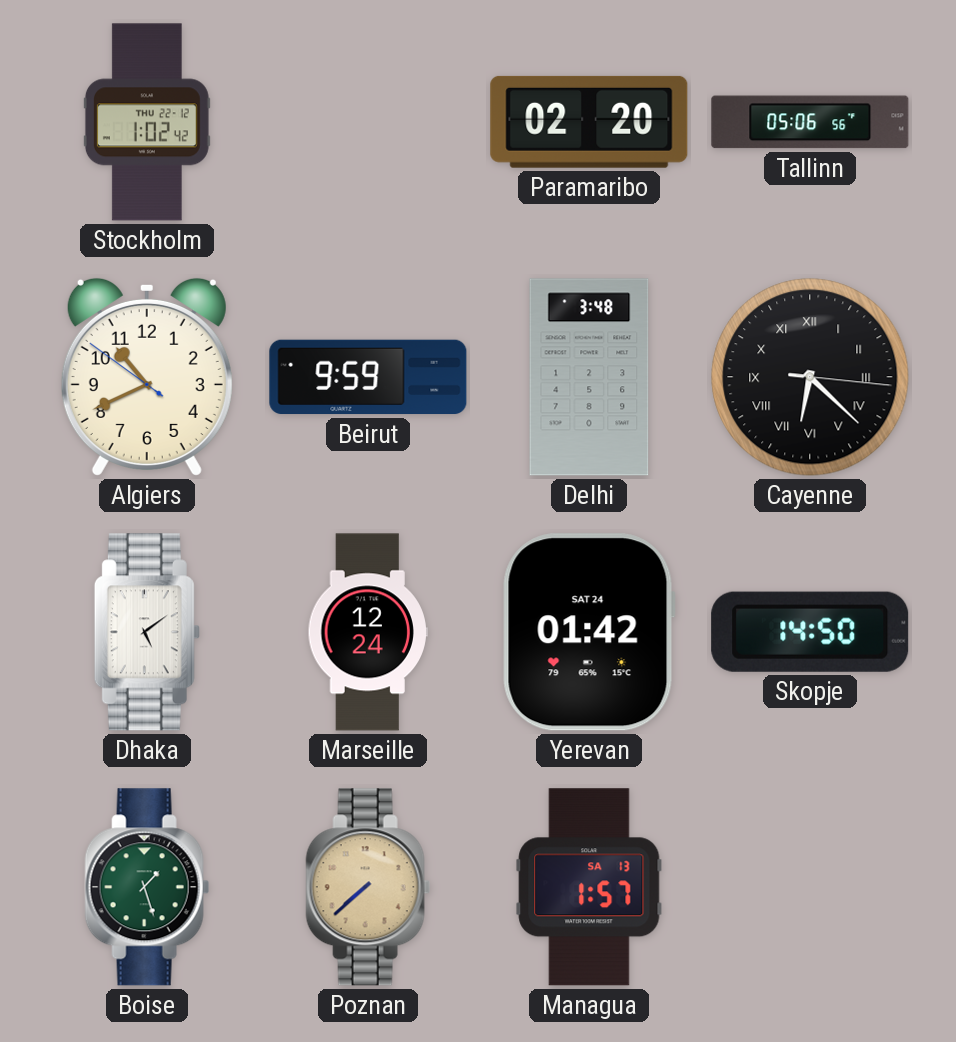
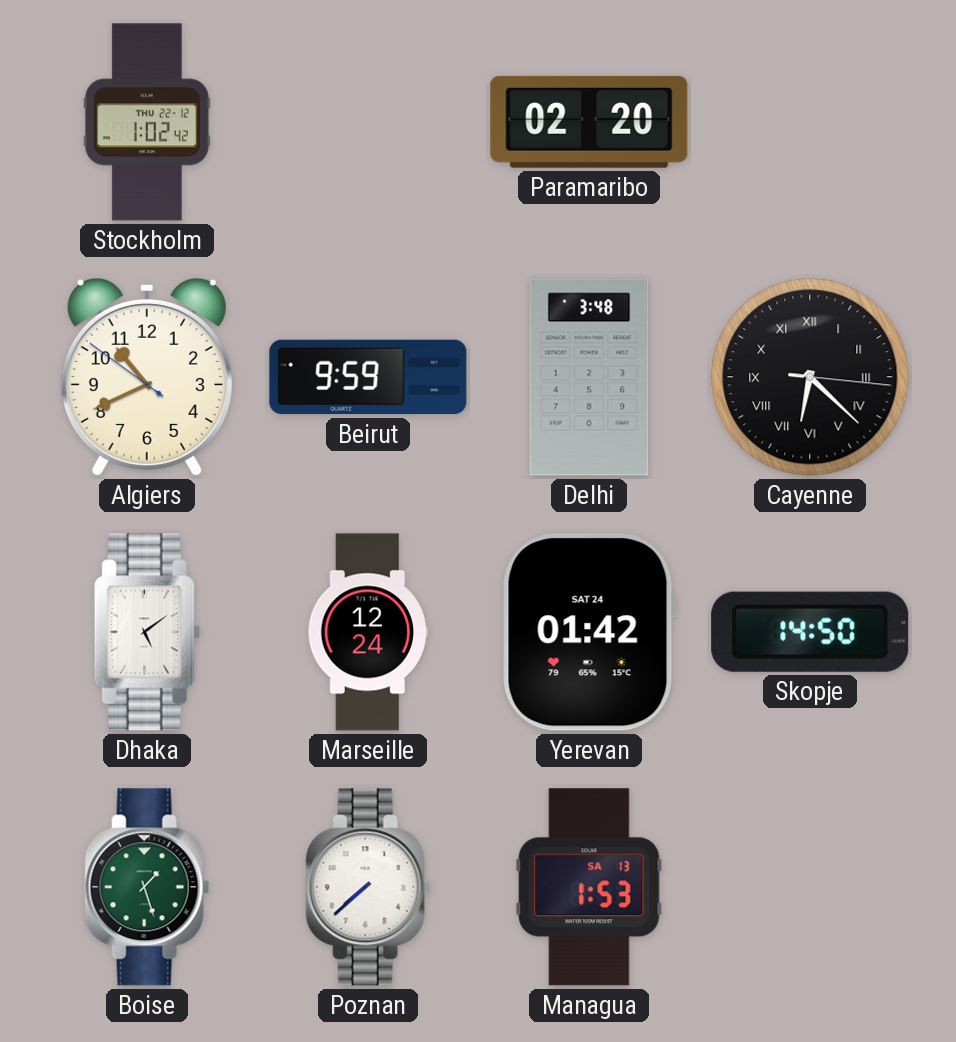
Tallinn: 05:06 -> none (810, 122)
Poznan dial: champagne -> white (368, 887)
Managua: 1:57 -> 1:53 (589, 887)
